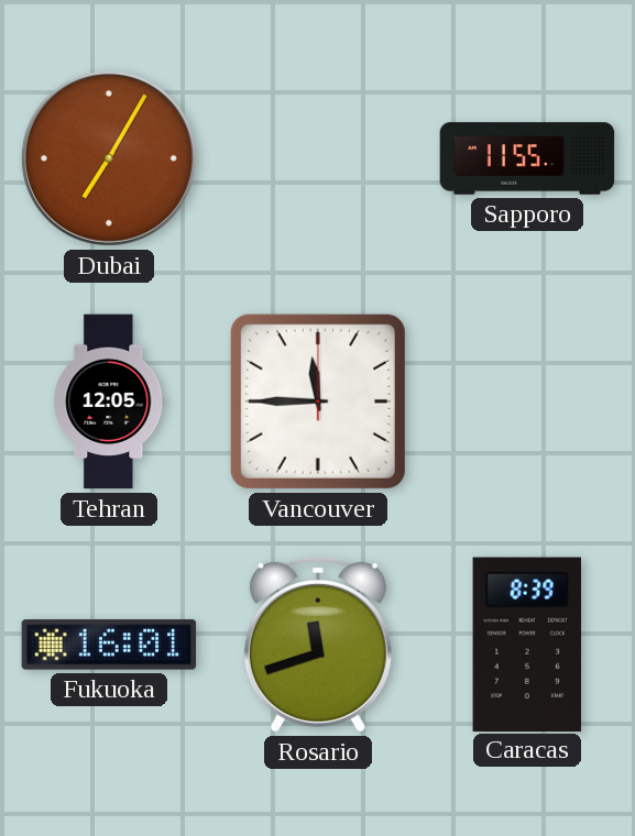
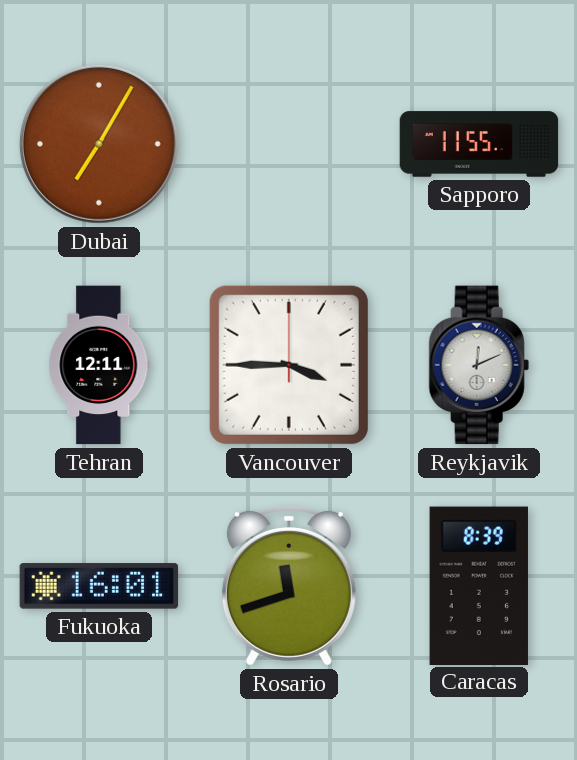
Tehran: 12:05 -> 12:11 (99, 365)
Vancouver: 11:45 -> 3:45 (289, 365)
Reykjavik: none -> 12:11 (479, 365)
